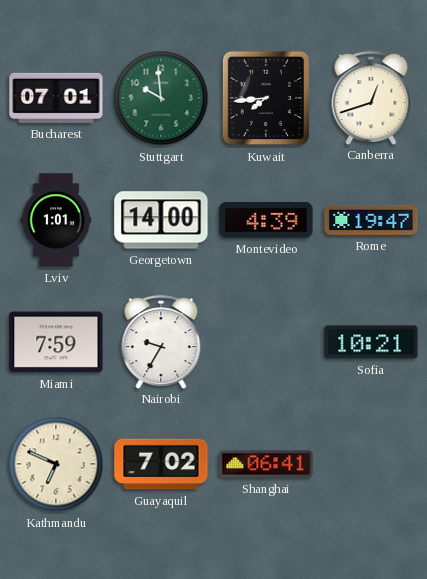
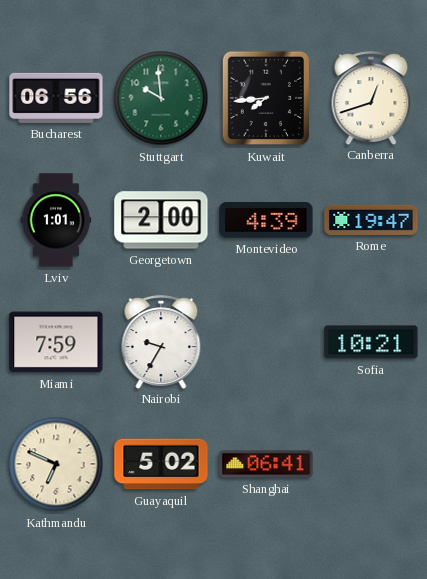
Bucharest: 07:01 -> 06:56 (56, 98)
Georgetown: 14:00 -> 2:00 (161, 220)
Guayaquil: 7:02 -> 5:02 (161, 464)
